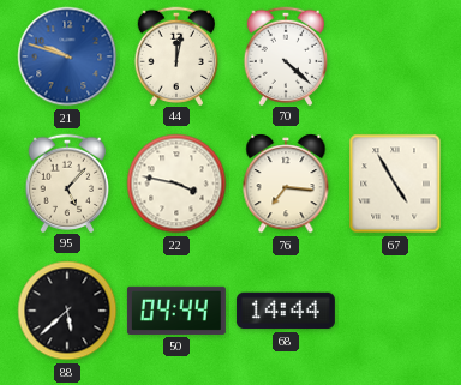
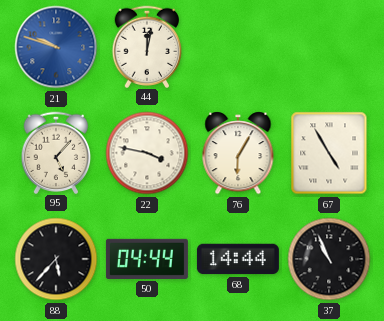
70: 4:22 -> none (286, 55)
76: 7:16 -> 6:05 (238, 153)
88: 5:38 -> 5:37 (56, 259)
37: none -> 10:56 (329, 259)
